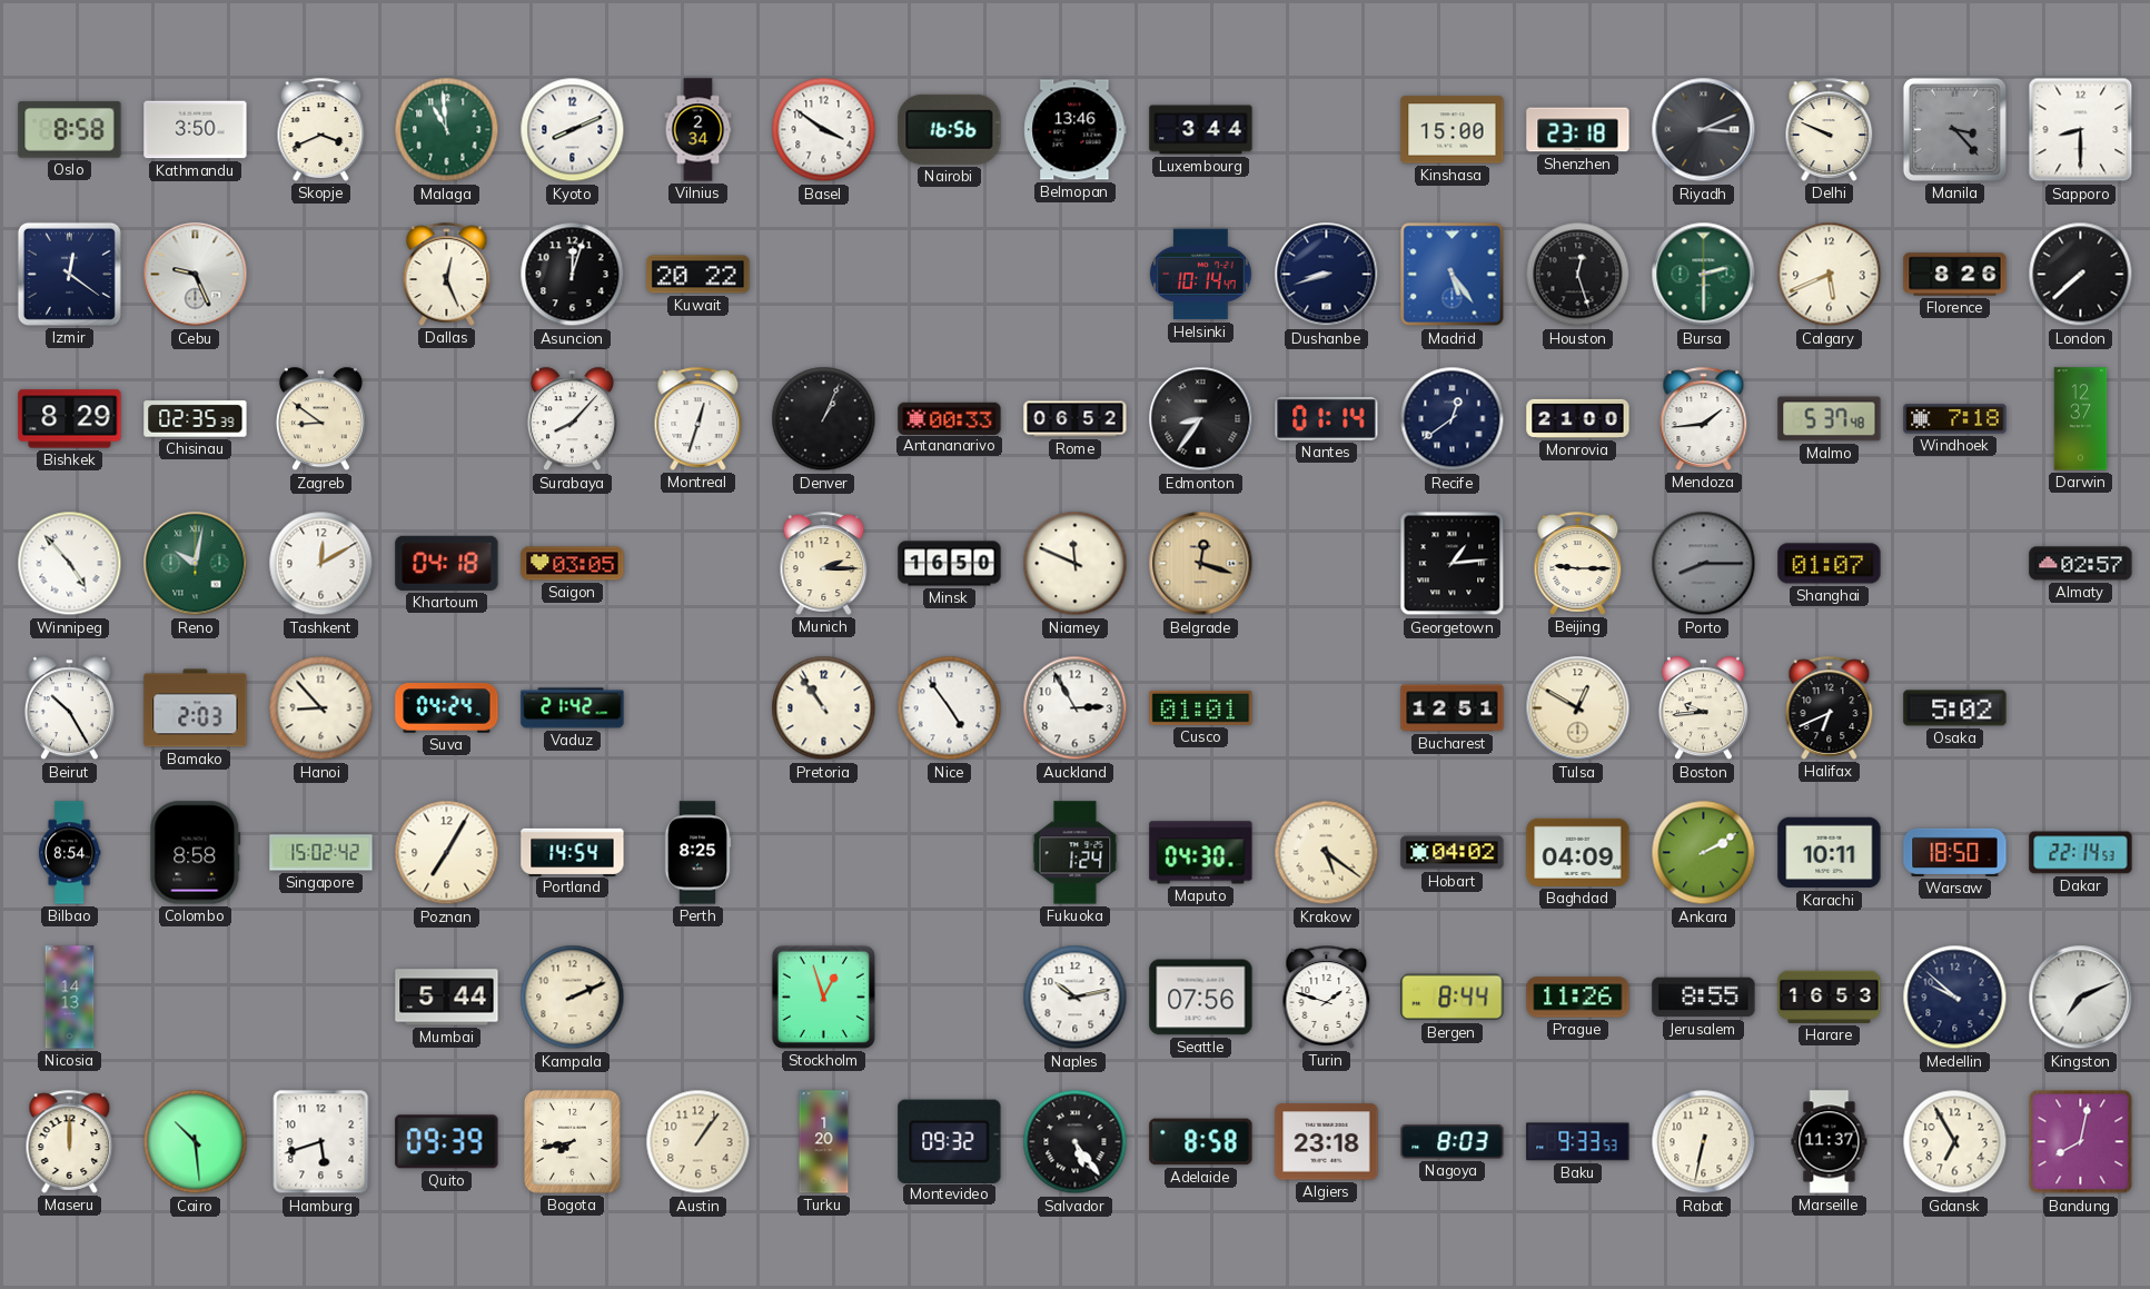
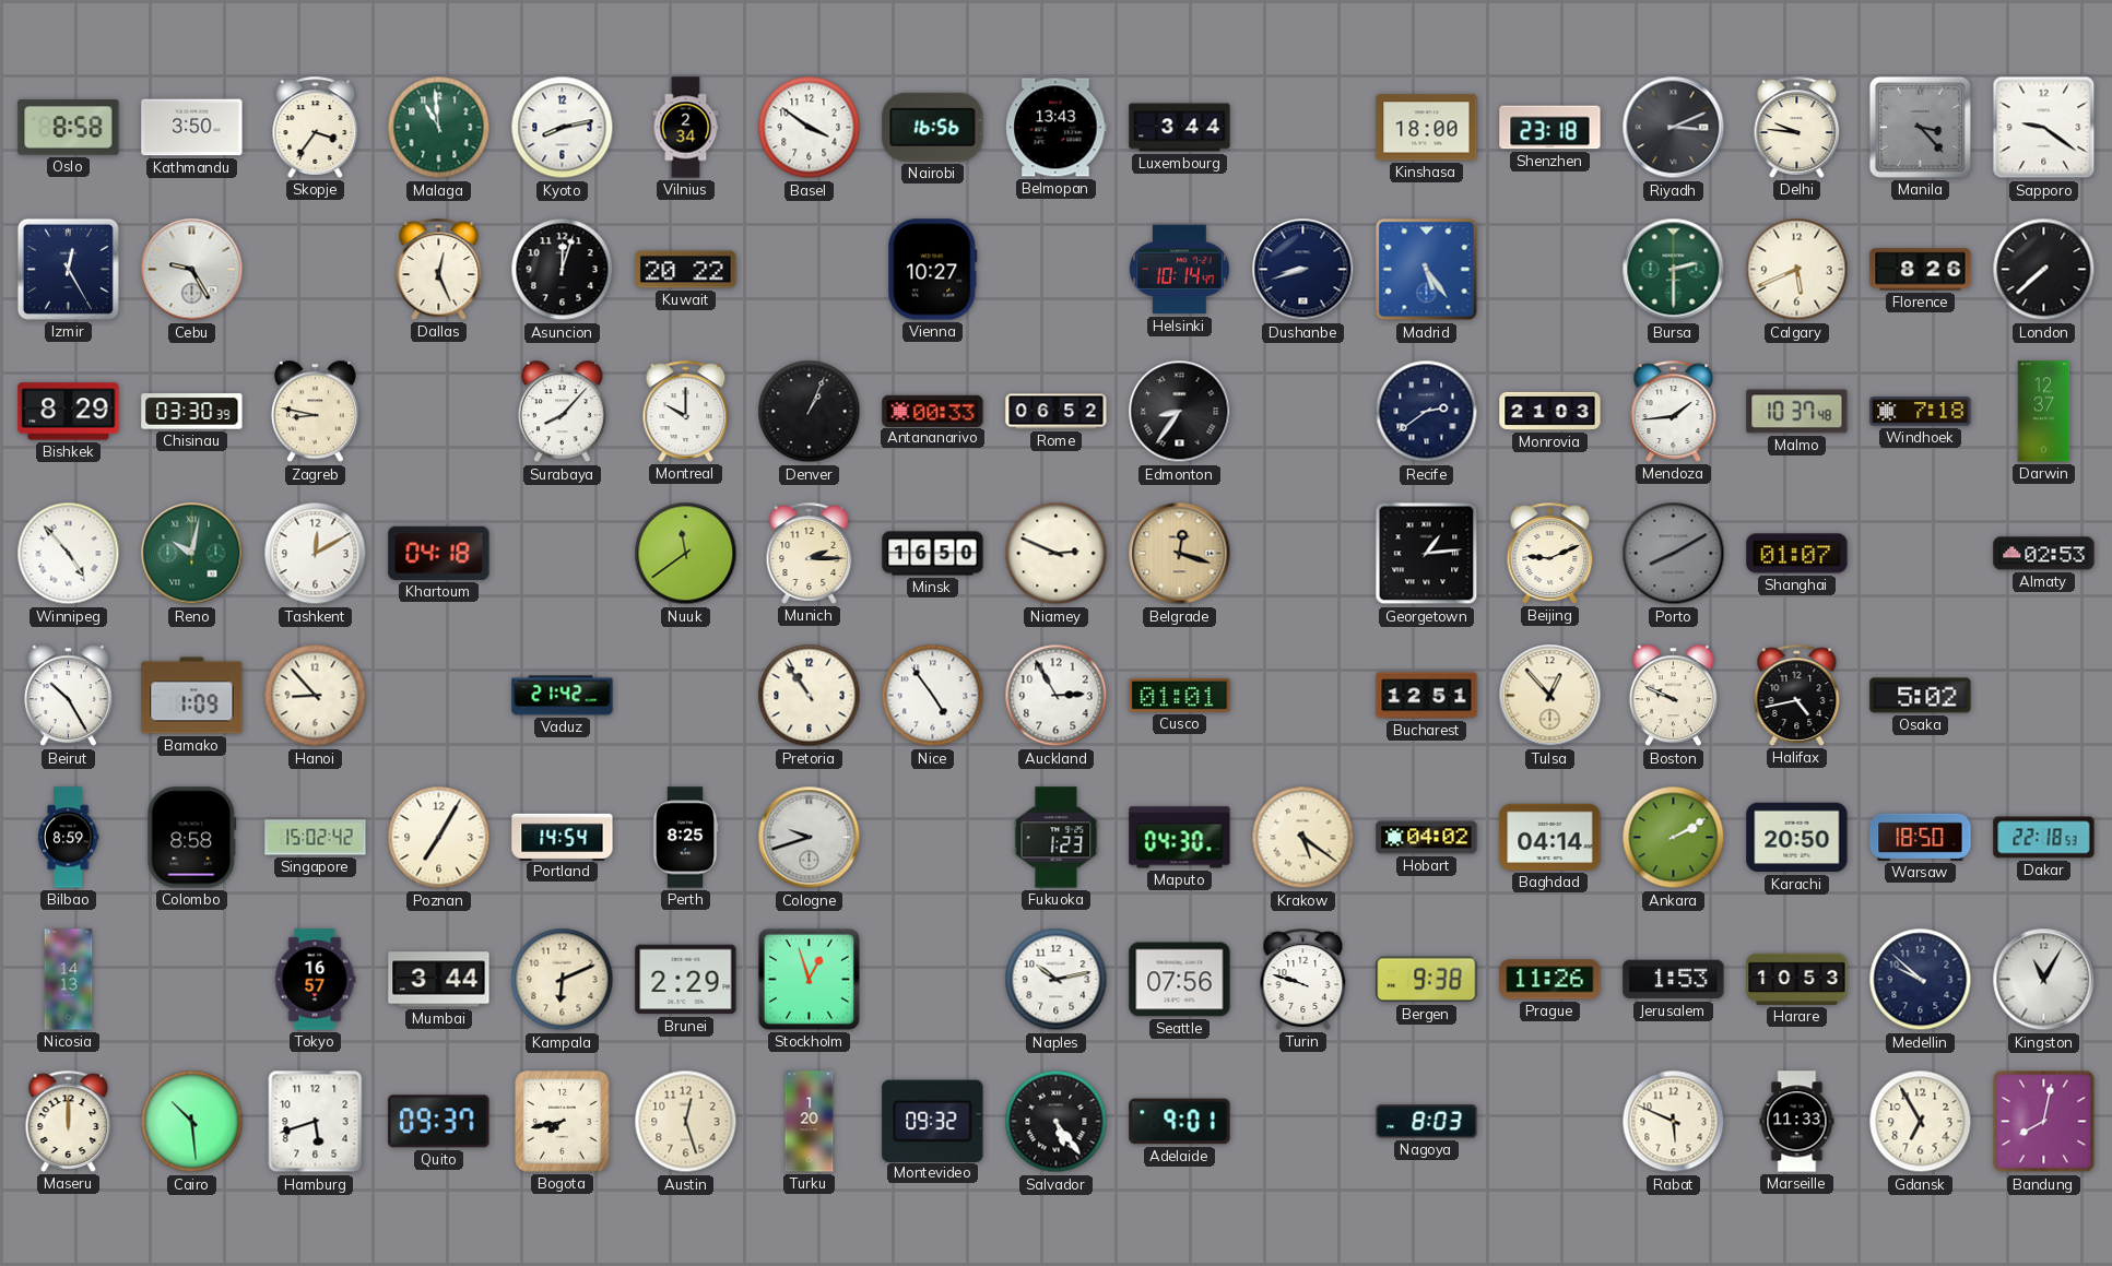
Skopje: 3:41 -> 3:36 (316, 127)
Kyoto: 8:11 -> 8:13 (563, 128)
Belmopan: 13:46 -> 13:43 (1057, 128)
Kinshasa: 15:00 -> 18:00 (1427, 128)
Delhi: 9:49 -> 9:46 (1797, 127)
Sapporo: 8:30 -> 9:21 (2044, 128)
Izmir: 12:21 -> 12:25 (68, 269)
Cebu: 9:26 -> 9:25 (192, 270)
Vienna: none -> 10:27 (933, 270)
Houston: 12:27 -> none (1578, 275)
Chisinau: 02:35 -> 03:30 (192, 412)
Zagreb: 8:51 -> 8:47 (315, 412)
Montreal: 12:33 -> 10:00 (686, 411)
Nantes: 01:14 -> none (1327, 418)
Recife: 12:39 -> 2:39 (1427, 412)
Monrovia: 21:00 -> 21:03 (1550, 411)
Malmo: 5:37 -> 10:37 (1797, 412)
Saigon: 03:05 -> none (573, 564)
Nuuk: none -> 11:39 (686, 554)
Niamey: 11:49 -> 2:49 (1057, 554)
Beijing: 9:15 -> 9:11 (1550, 553)
Porto: 8:15 -> 8:10 (1674, 554)
Almaty: 02:57 -> 02:53 (2044, 554)
Bamako: 2:03 -> 1:09 (192, 696)
Suva: 04:24 -> none (447, 708)
Tulsa: 12:50 -> 12:53 (1550, 696)
Boston: 9:44 -> 9:49 (1673, 696)
Halifax: 6:41 -> 4:43 (1797, 695)
Bilbao: 8:54 -> 8:59 (68, 838)
Cologne: none -> 9:42 (810, 838)
Fukuoka: 1:24 -> 1:23 (1057, 838)
Baghdad: 04:09 -> 04:14 (1550, 837)
Karachi: 10:11 -> 20:50 (1797, 838)
Dakar: 22:14 -> 22:18 (2044, 838)
Tokyo: none -> 16:57 (315, 980)
Mumbai: 5:44 -> 3:44 (439, 980)
Kampala: 2:11 -> 6:11 (563, 980)
Brunei: none -> 2:29 (686, 980)
Turin: 1:48 -> 9:48 (1303, 979)
Bergen: 8:44 -> 9:38 (1427, 980)
Jerusalem: 8:55 -> 1:53 (1674, 980)
Harare: 16:53 -> 10:53 (1797, 979)
Kingston: 7:11 -> 11:05 (2044, 980)
Quito: 09:39 -> 09:37 (439, 1122)
Austin: 1:06 -> 12:27 (686, 1122)
Adelaide: 8:58 -> 9:01 (1180, 1122)
Algiers: 23:18 -> none (1327, 1142)
Baku: 9:33 -> none (1578, 1142)
Rabat: 6:32 -> 5:49 (1674, 1122)
Marseille: 11:37 -> 11:33 (1797, 1122)
